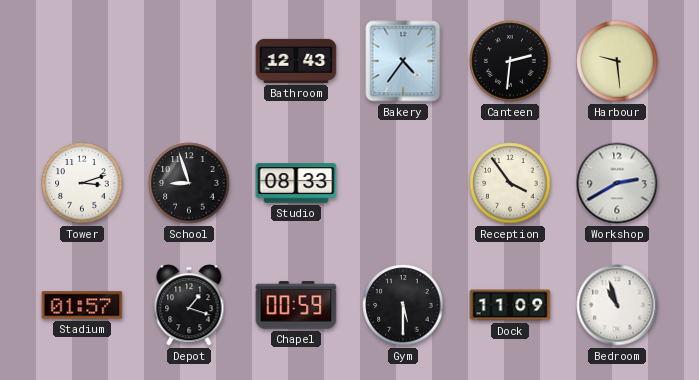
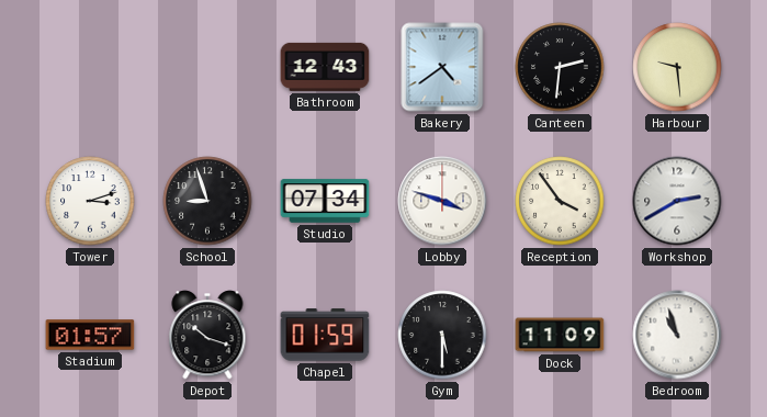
Bakery: 4:36 -> 4:39 (442, 67)
Studio: 08:33 -> 07:34 (325, 201)
Lobby: none -> 3:48 (442, 201)
Depot: 1:18 -> 10:18 (207, 335)
Chapel: 00:59 -> 01:59 (325, 335)
